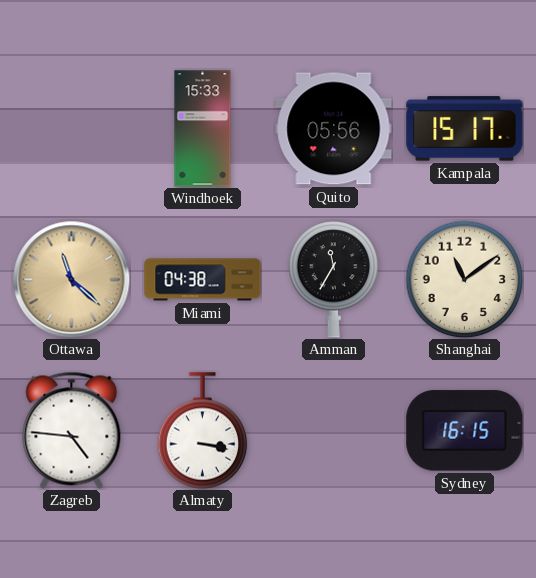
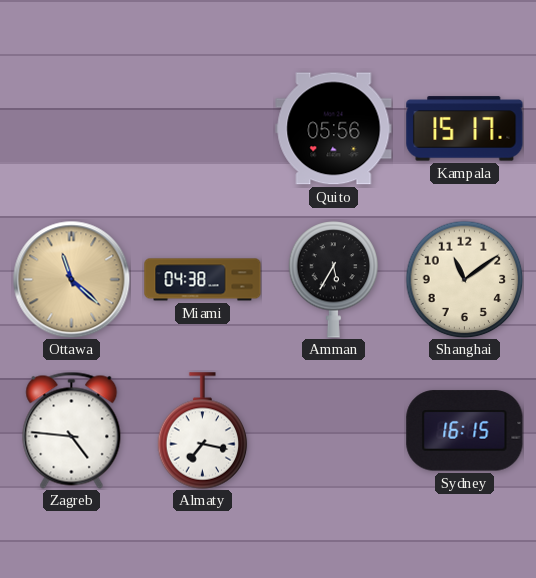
Windhoek: 15:33 -> none (203, 129)
Amman: 11:35 -> 5:35 (334, 280)
Almaty: 3:17 -> 7:17 (203, 431)
